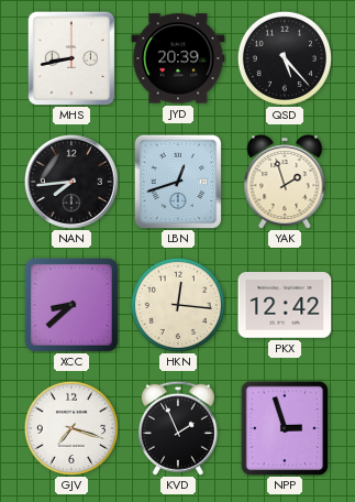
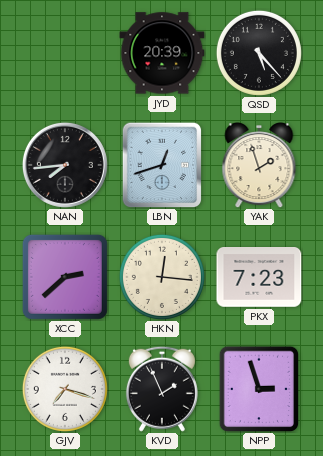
MHS: 8:43 -> none (71, 58)
XCC: 8:38 -> 2:38 (65, 277)
PKX: 12:42 -> 7:23 (259, 278)
